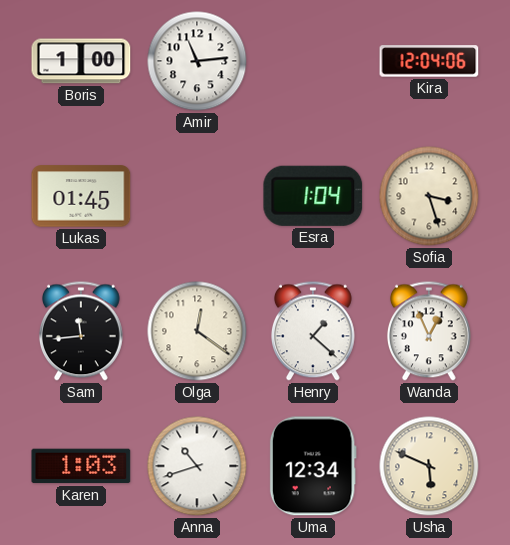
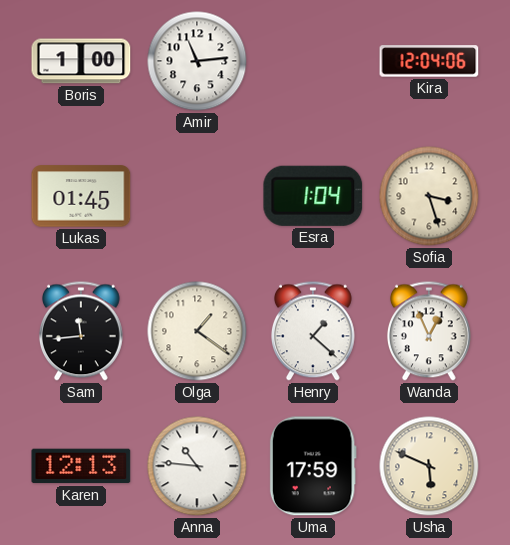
Olga: 12:21 -> 1:21 (197, 331)
Karen: 1:03 -> 12:13 (81, 466)
Anna: 10:42 -> 10:46 (197, 466)
Uma: 12:34 -> 17:59 (313, 466)
